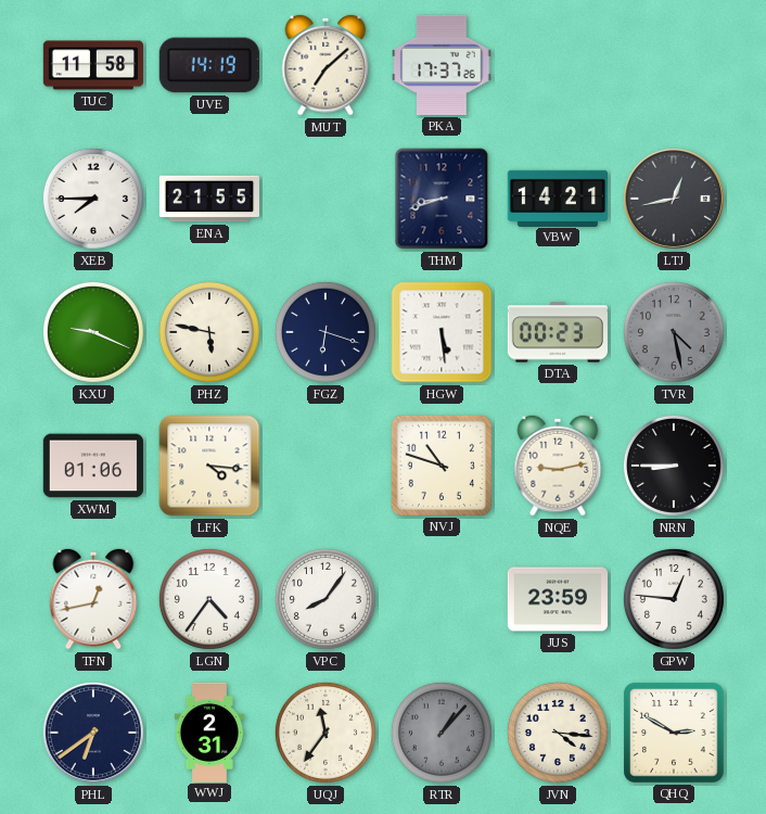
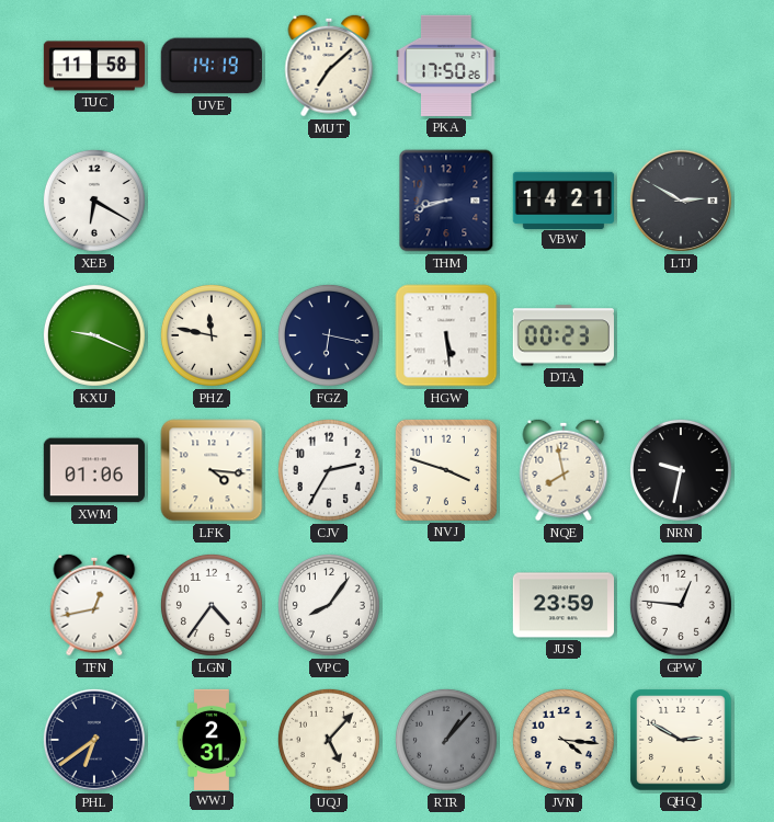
PKA: 17:37 -> 17:50 (446, 66)
XEB: 7:45 -> 6:20 (94, 201)
ENA: 21:55 -> none (208, 199)
LTJ: 12:43 -> 2:50 (681, 201)
PHZ: 5:47 -> 11:47 (212, 335)
FGZ: 6:18 -> 6:17 (329, 335)
TVR: 4:28 -> none (674, 332)
CJV: none -> 2:35 (329, 470)
NVJ: 10:48 -> 3:48 (446, 470)
NQE: 9:13 -> 7:58 (564, 470)
NRN: 8:45 -> 9:32 (681, 470)
UQJ: 11:36 -> 5:07 (329, 740)
